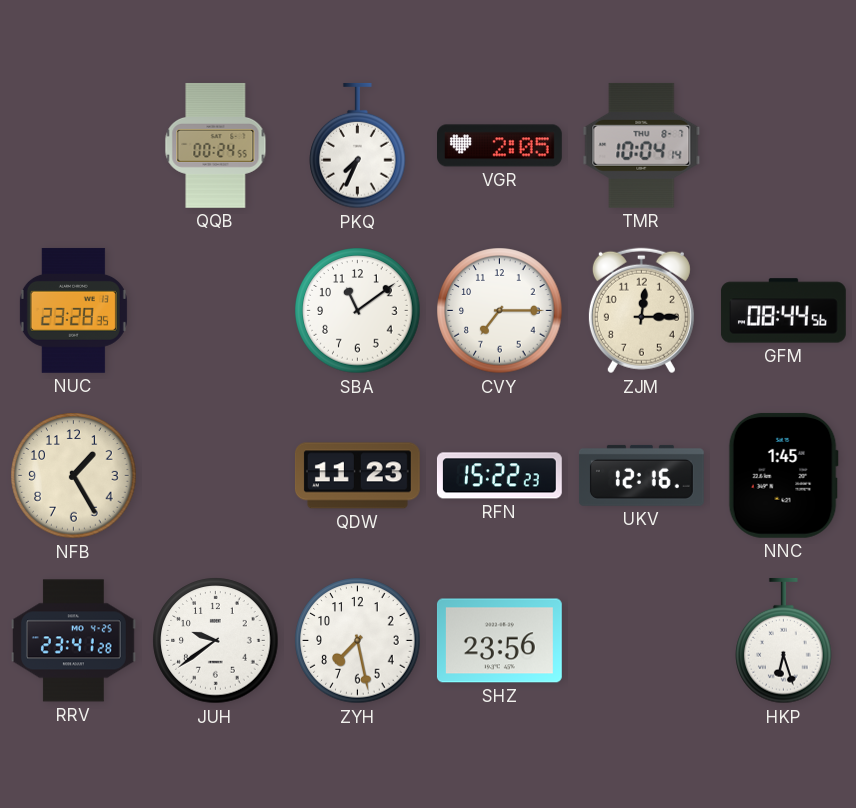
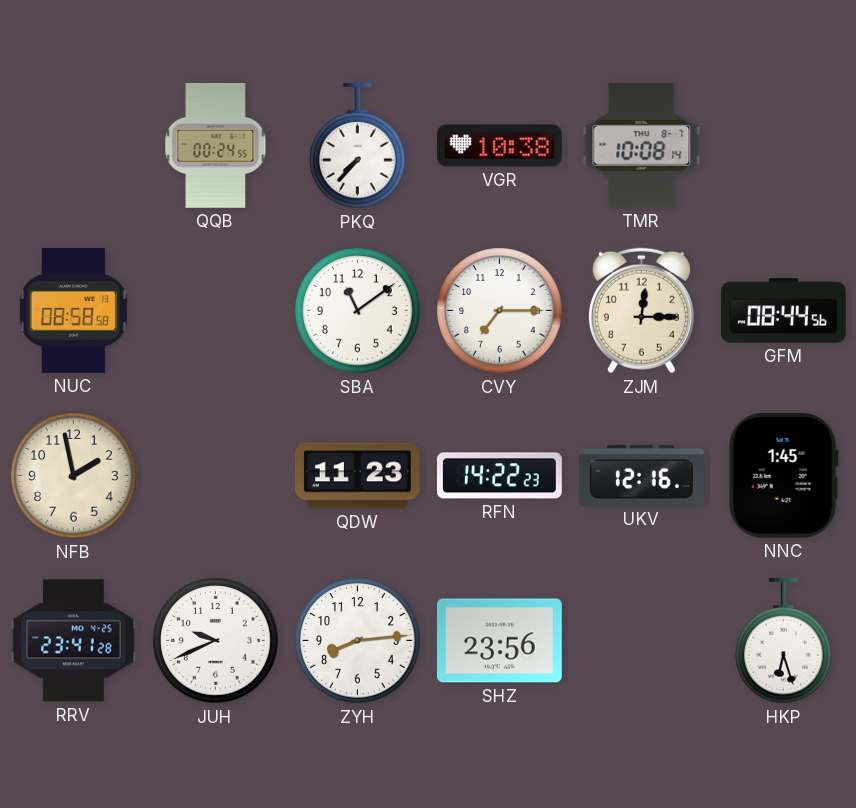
PKQ: 7:34 -> 7:37 (358, 146)
VGR: 2:05 -> 10:38 (500, 146)
TMR: 10:04 -> 10:08 (642, 145)
NUC: 23:28 -> 08:58 (73, 310)
NFB: 1:25 -> 1:58 (74, 476)
RFN: 15:22 -> 14:22 (499, 476)
JUH: 9:39 -> 9:41 (216, 641)
ZYH: 7:28 -> 8:14 (358, 641)
